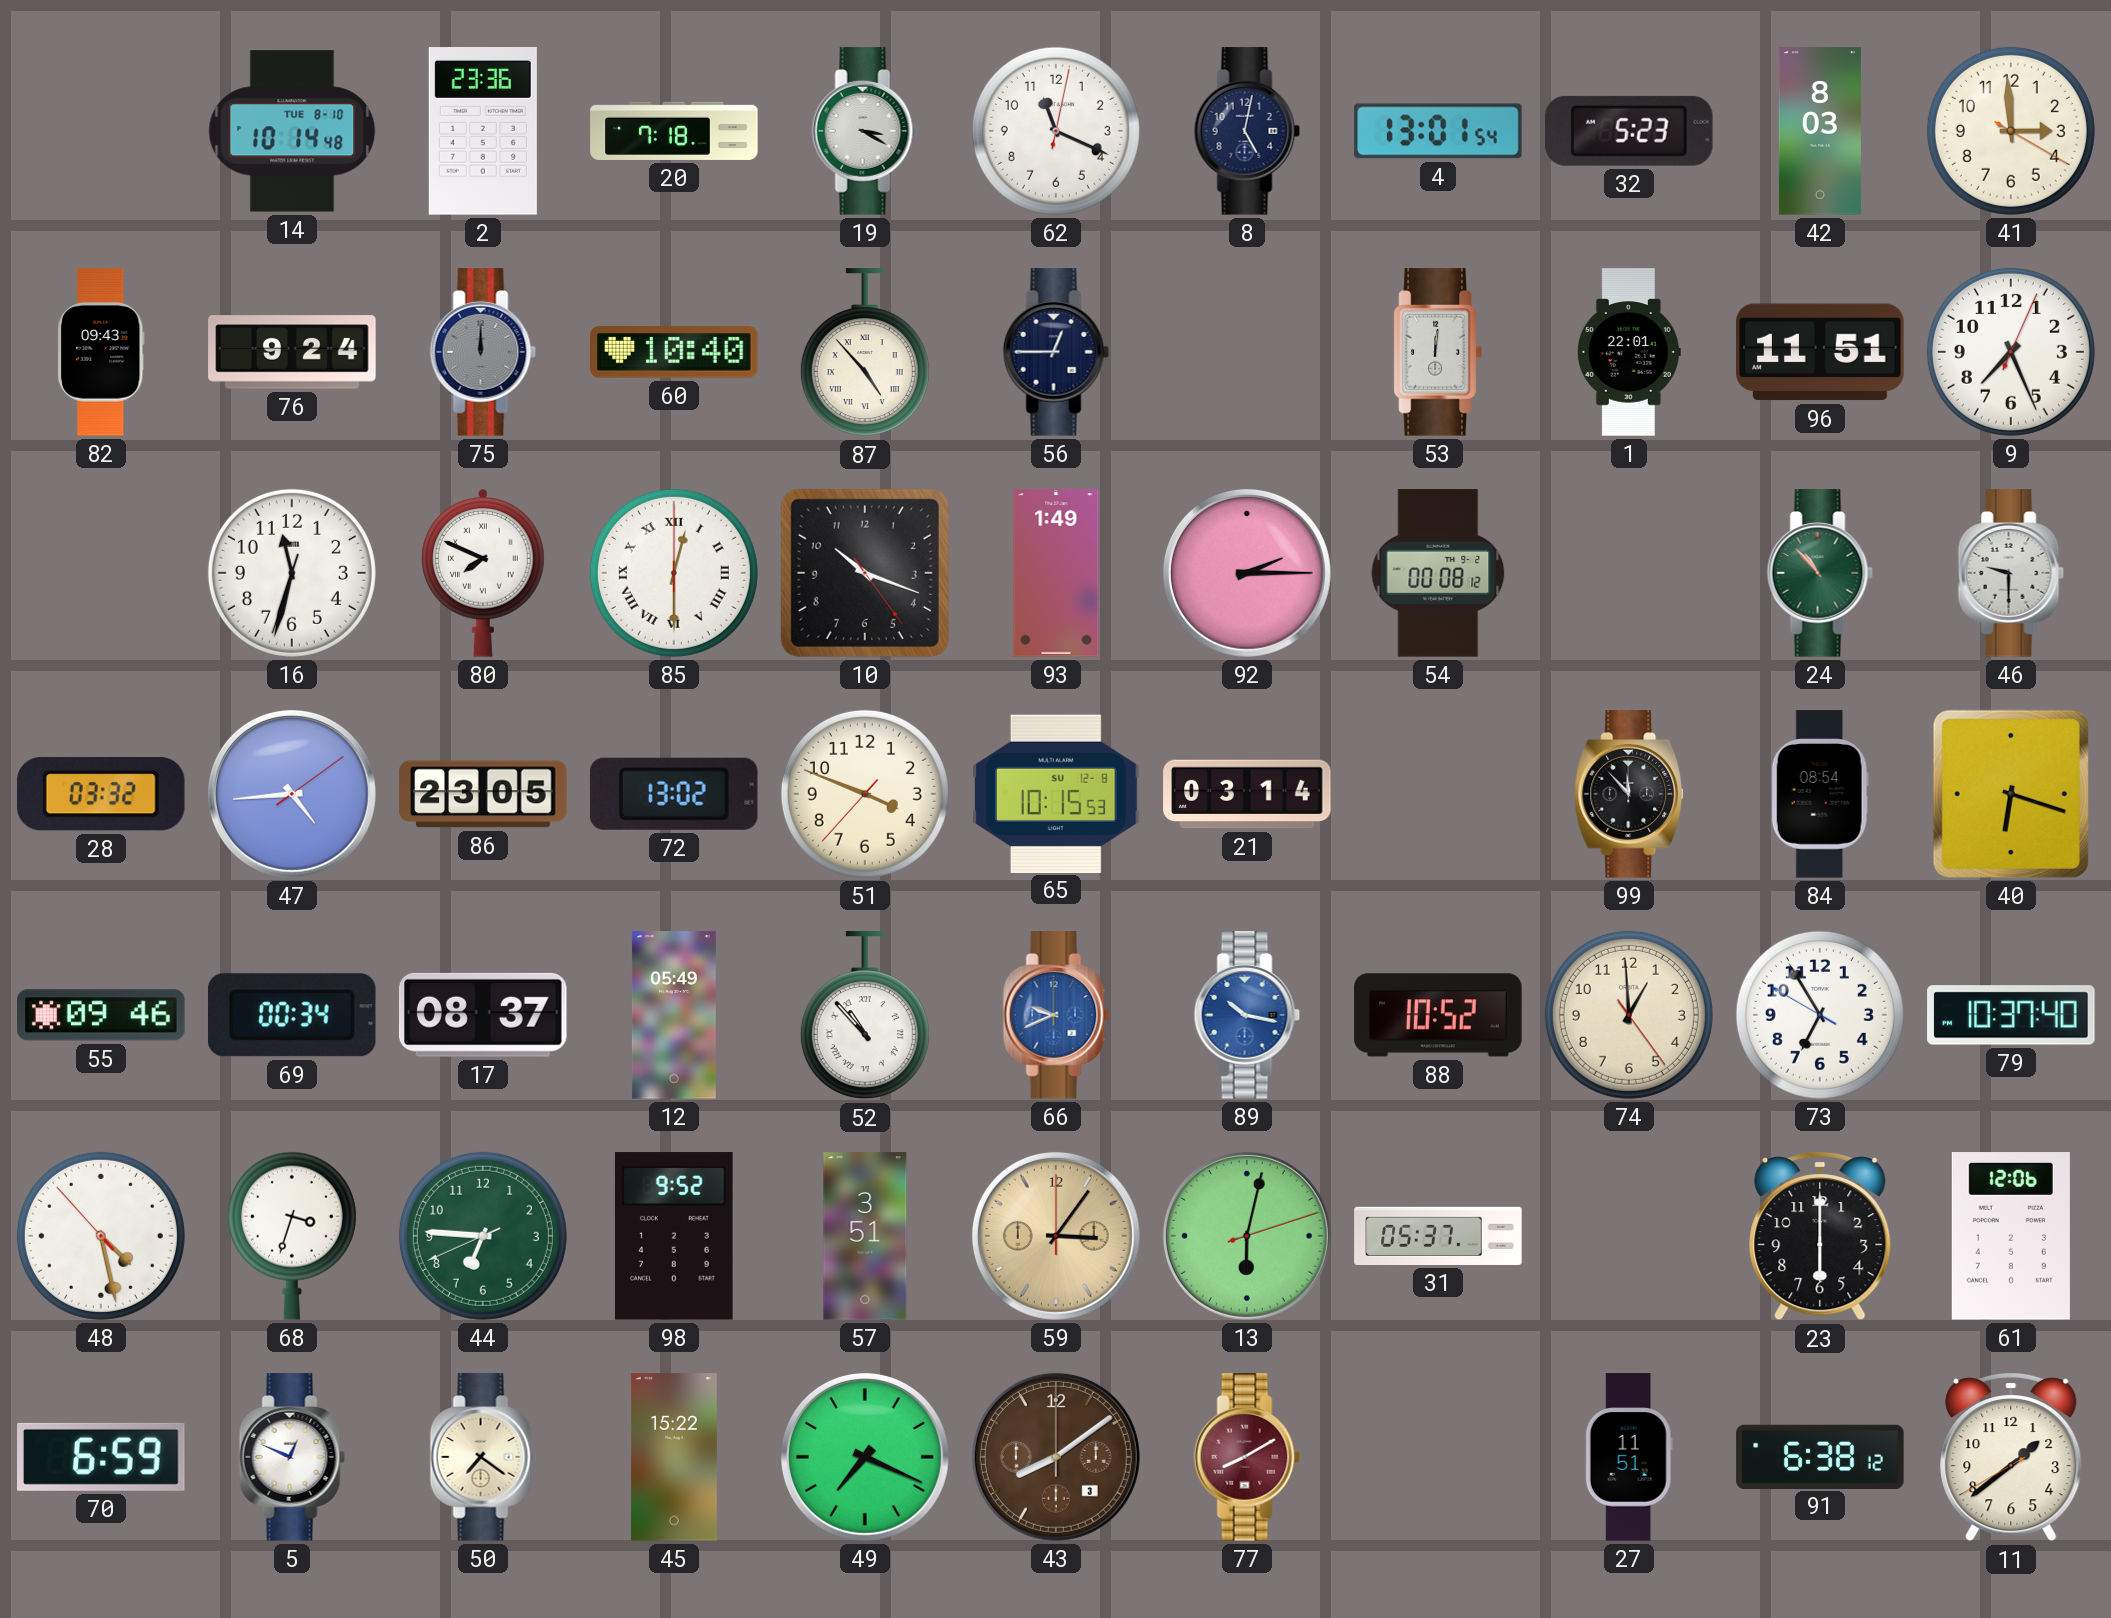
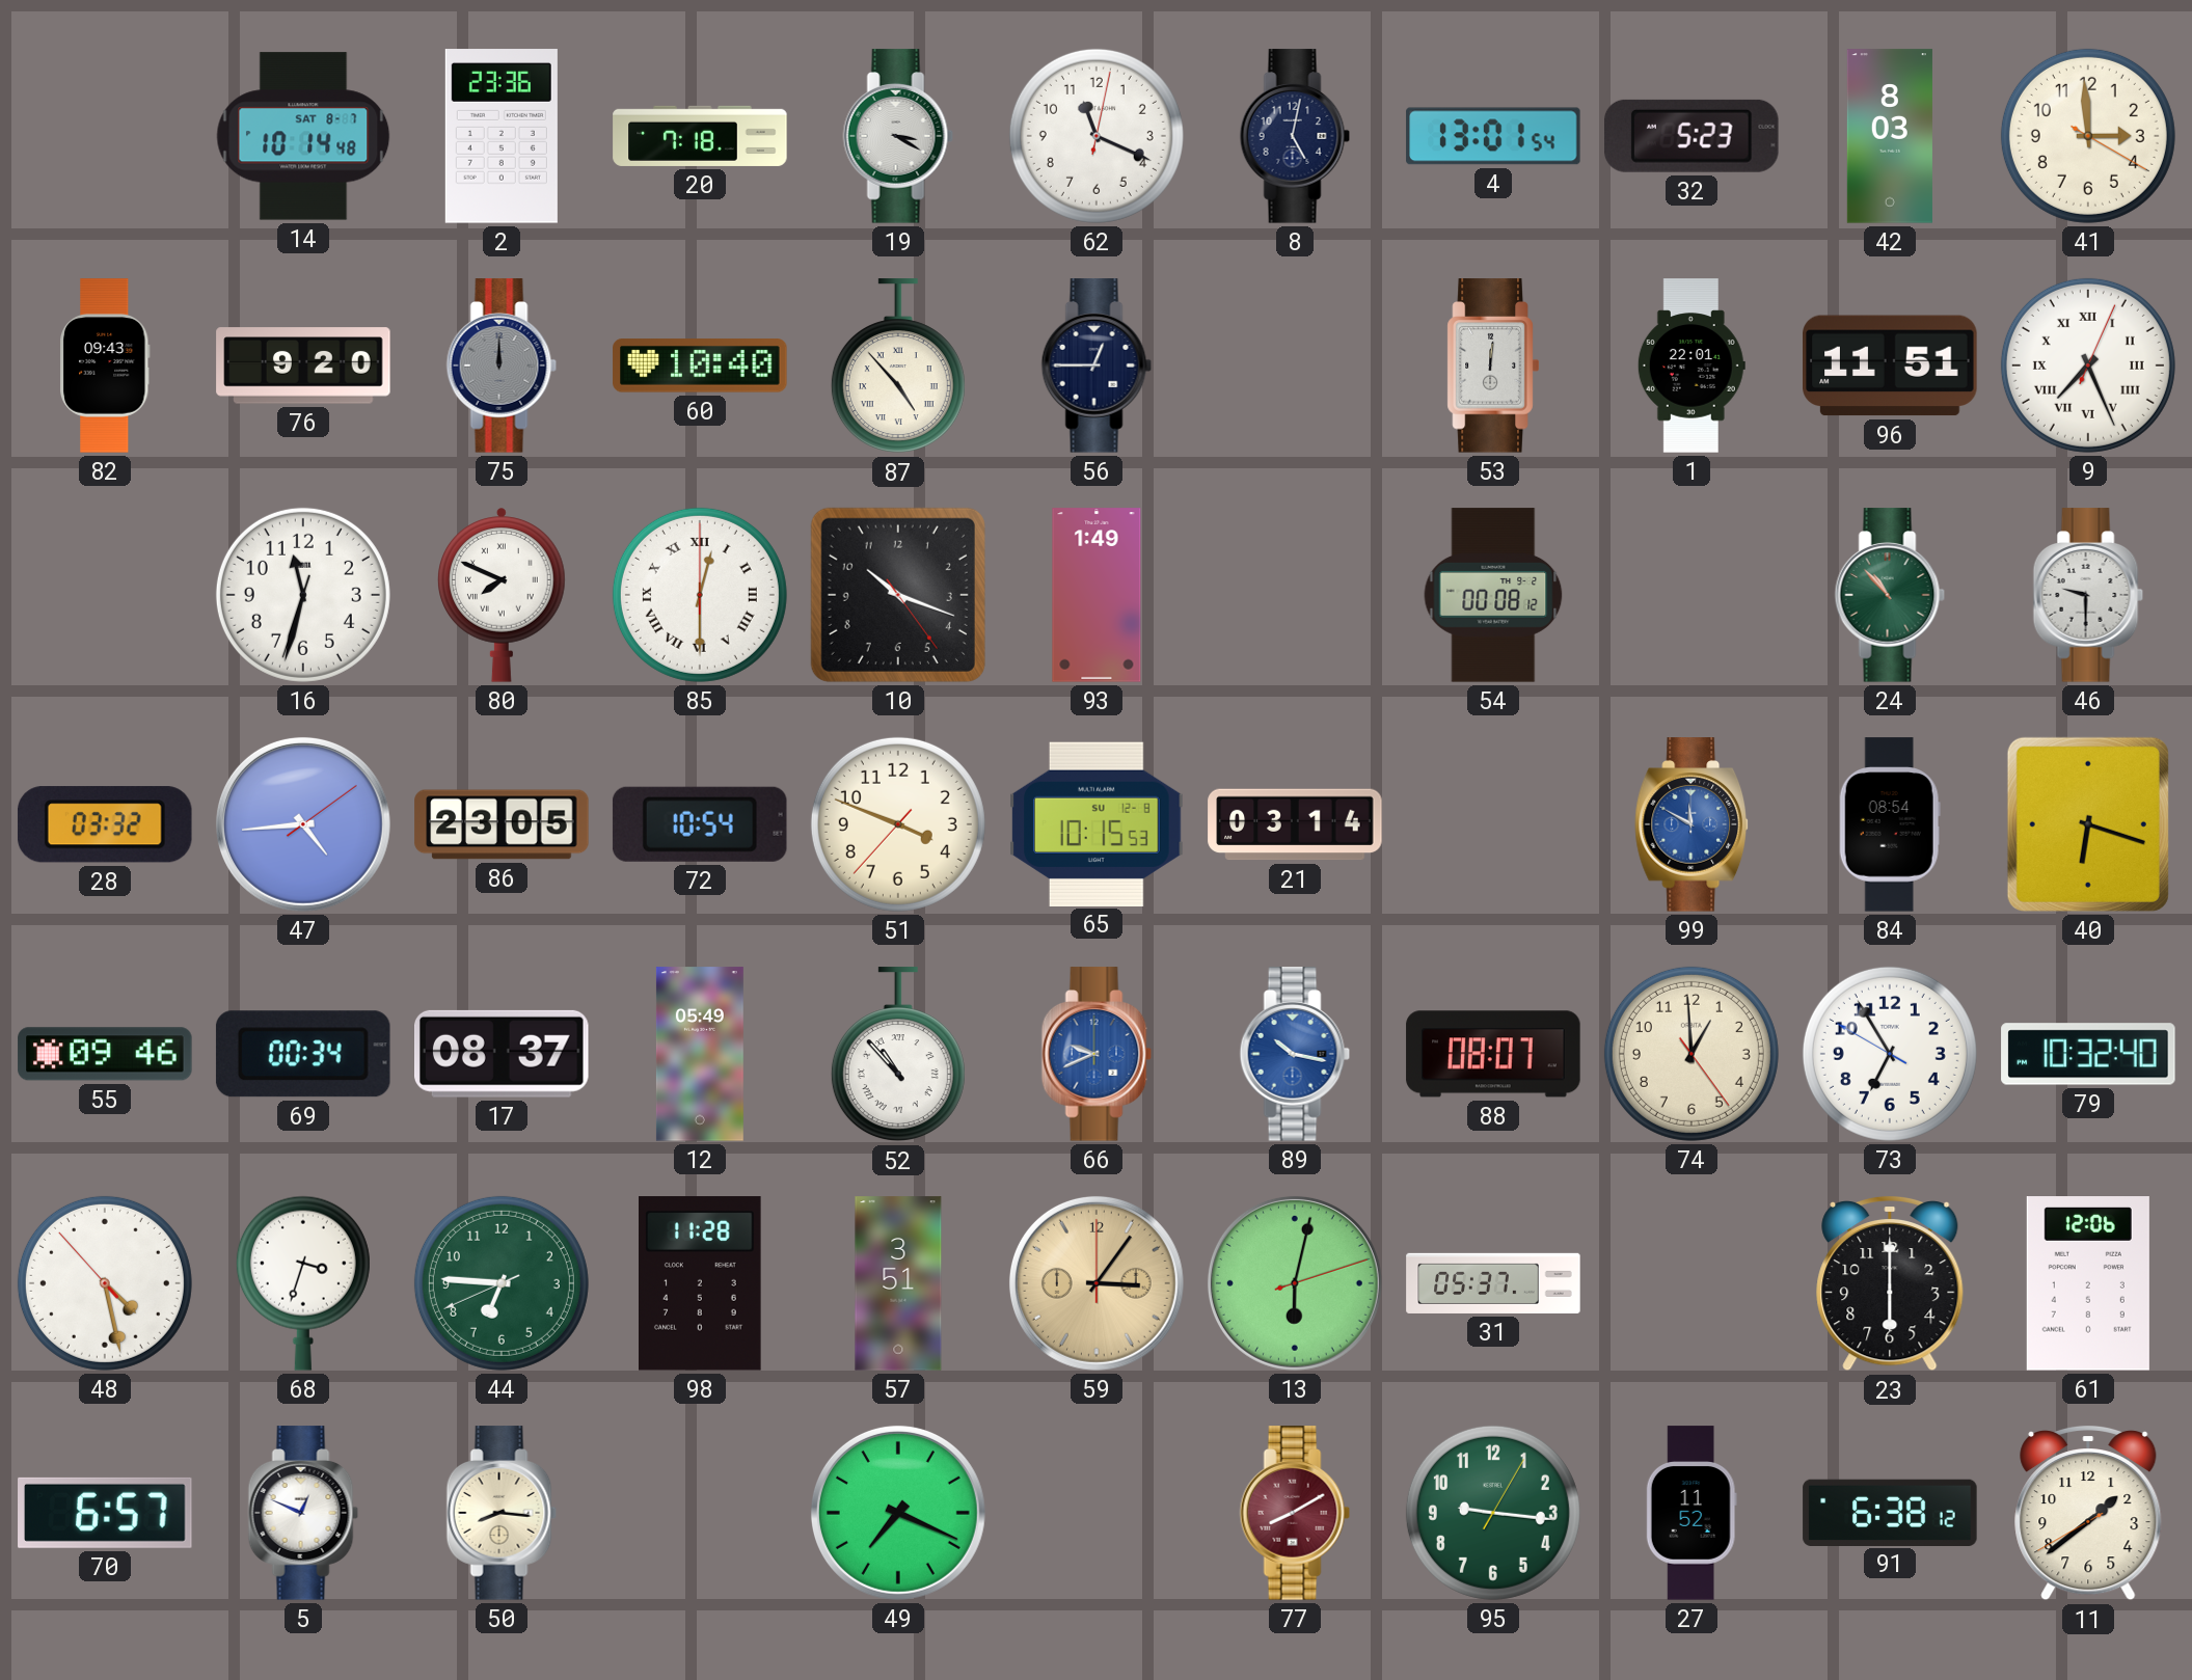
14 date: TUE 8-10 -> SAT 8-7 (303, 136)
76: 9:24 -> 9:20 (303, 365)
9 numerals: Arabic -> Roman (2088, 365)
92: 2:15 -> none (1247, 573)
72: 13:02 -> 10:54 (700, 824)
99: 11:53 -> 11:50 (1693, 824)
99 dial: black -> blue (1693, 824)
88: 10:52 -> 08:07 (1493, 1054)
79: 10:37 -> 10:32 (2088, 1054)
98: 9:52 -> 11:28 (701, 1283)
70: 6:59 -> 6:57 (105, 1513)
50: 7:21 -> 8:16 (502, 1513)
45: 15:22 -> none (674, 1457)
43: 8:09 -> none (1056, 1457)
95: none -> 9:16 (1493, 1513)
27: 11:51 -> 11:52 (1692, 1513)
